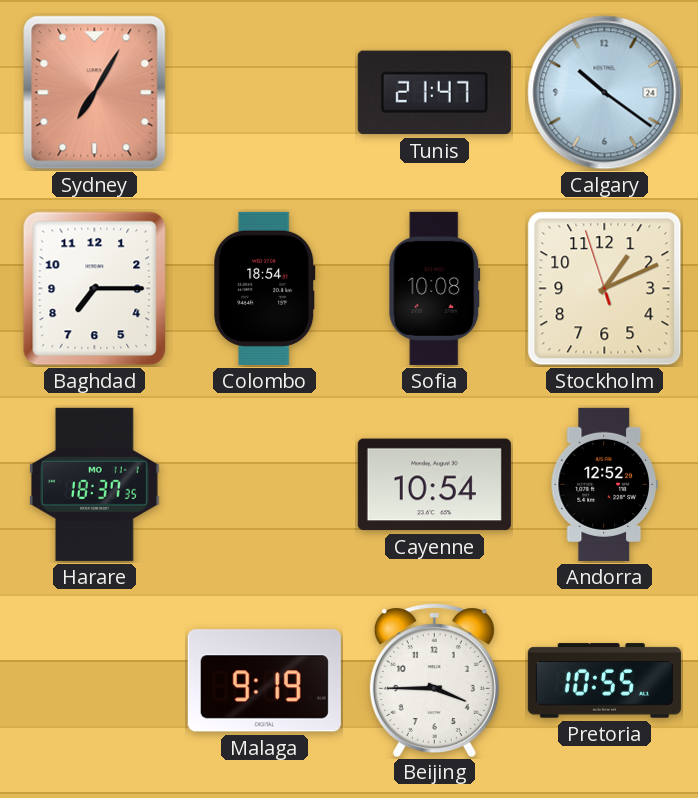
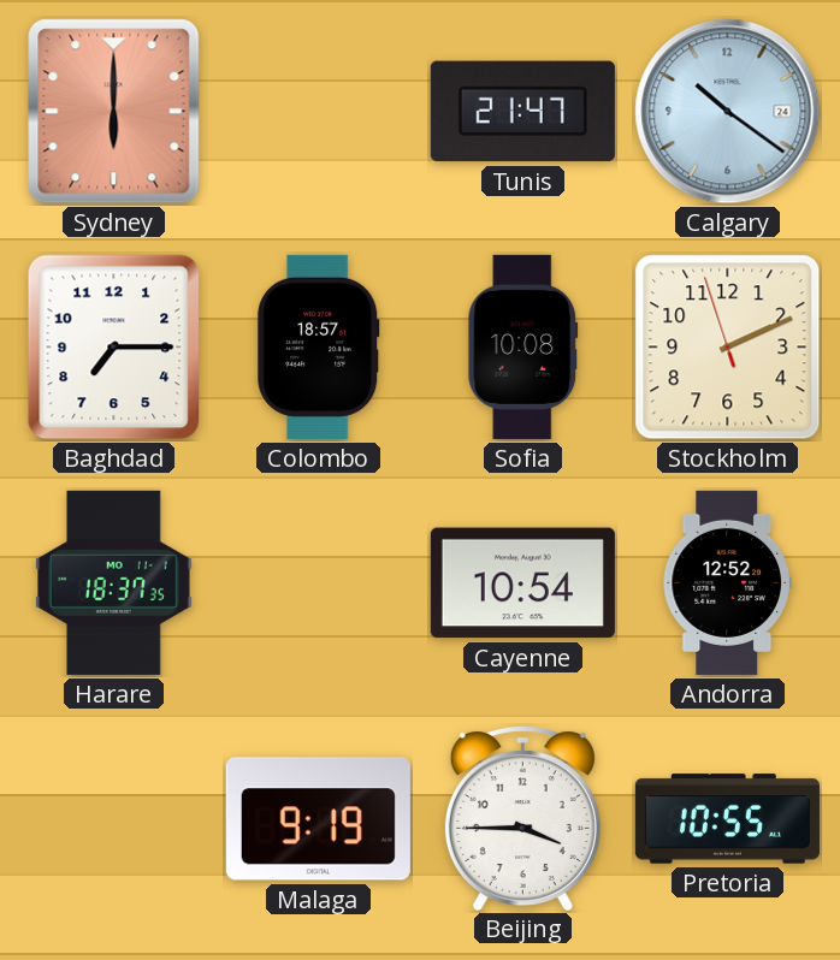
Sydney: 7:05 -> 6:00 (114, 112)
Colombo: 18:54 -> 18:57 (319, 346)
Stockholm: 1:10 -> 2:10 (728, 348)
